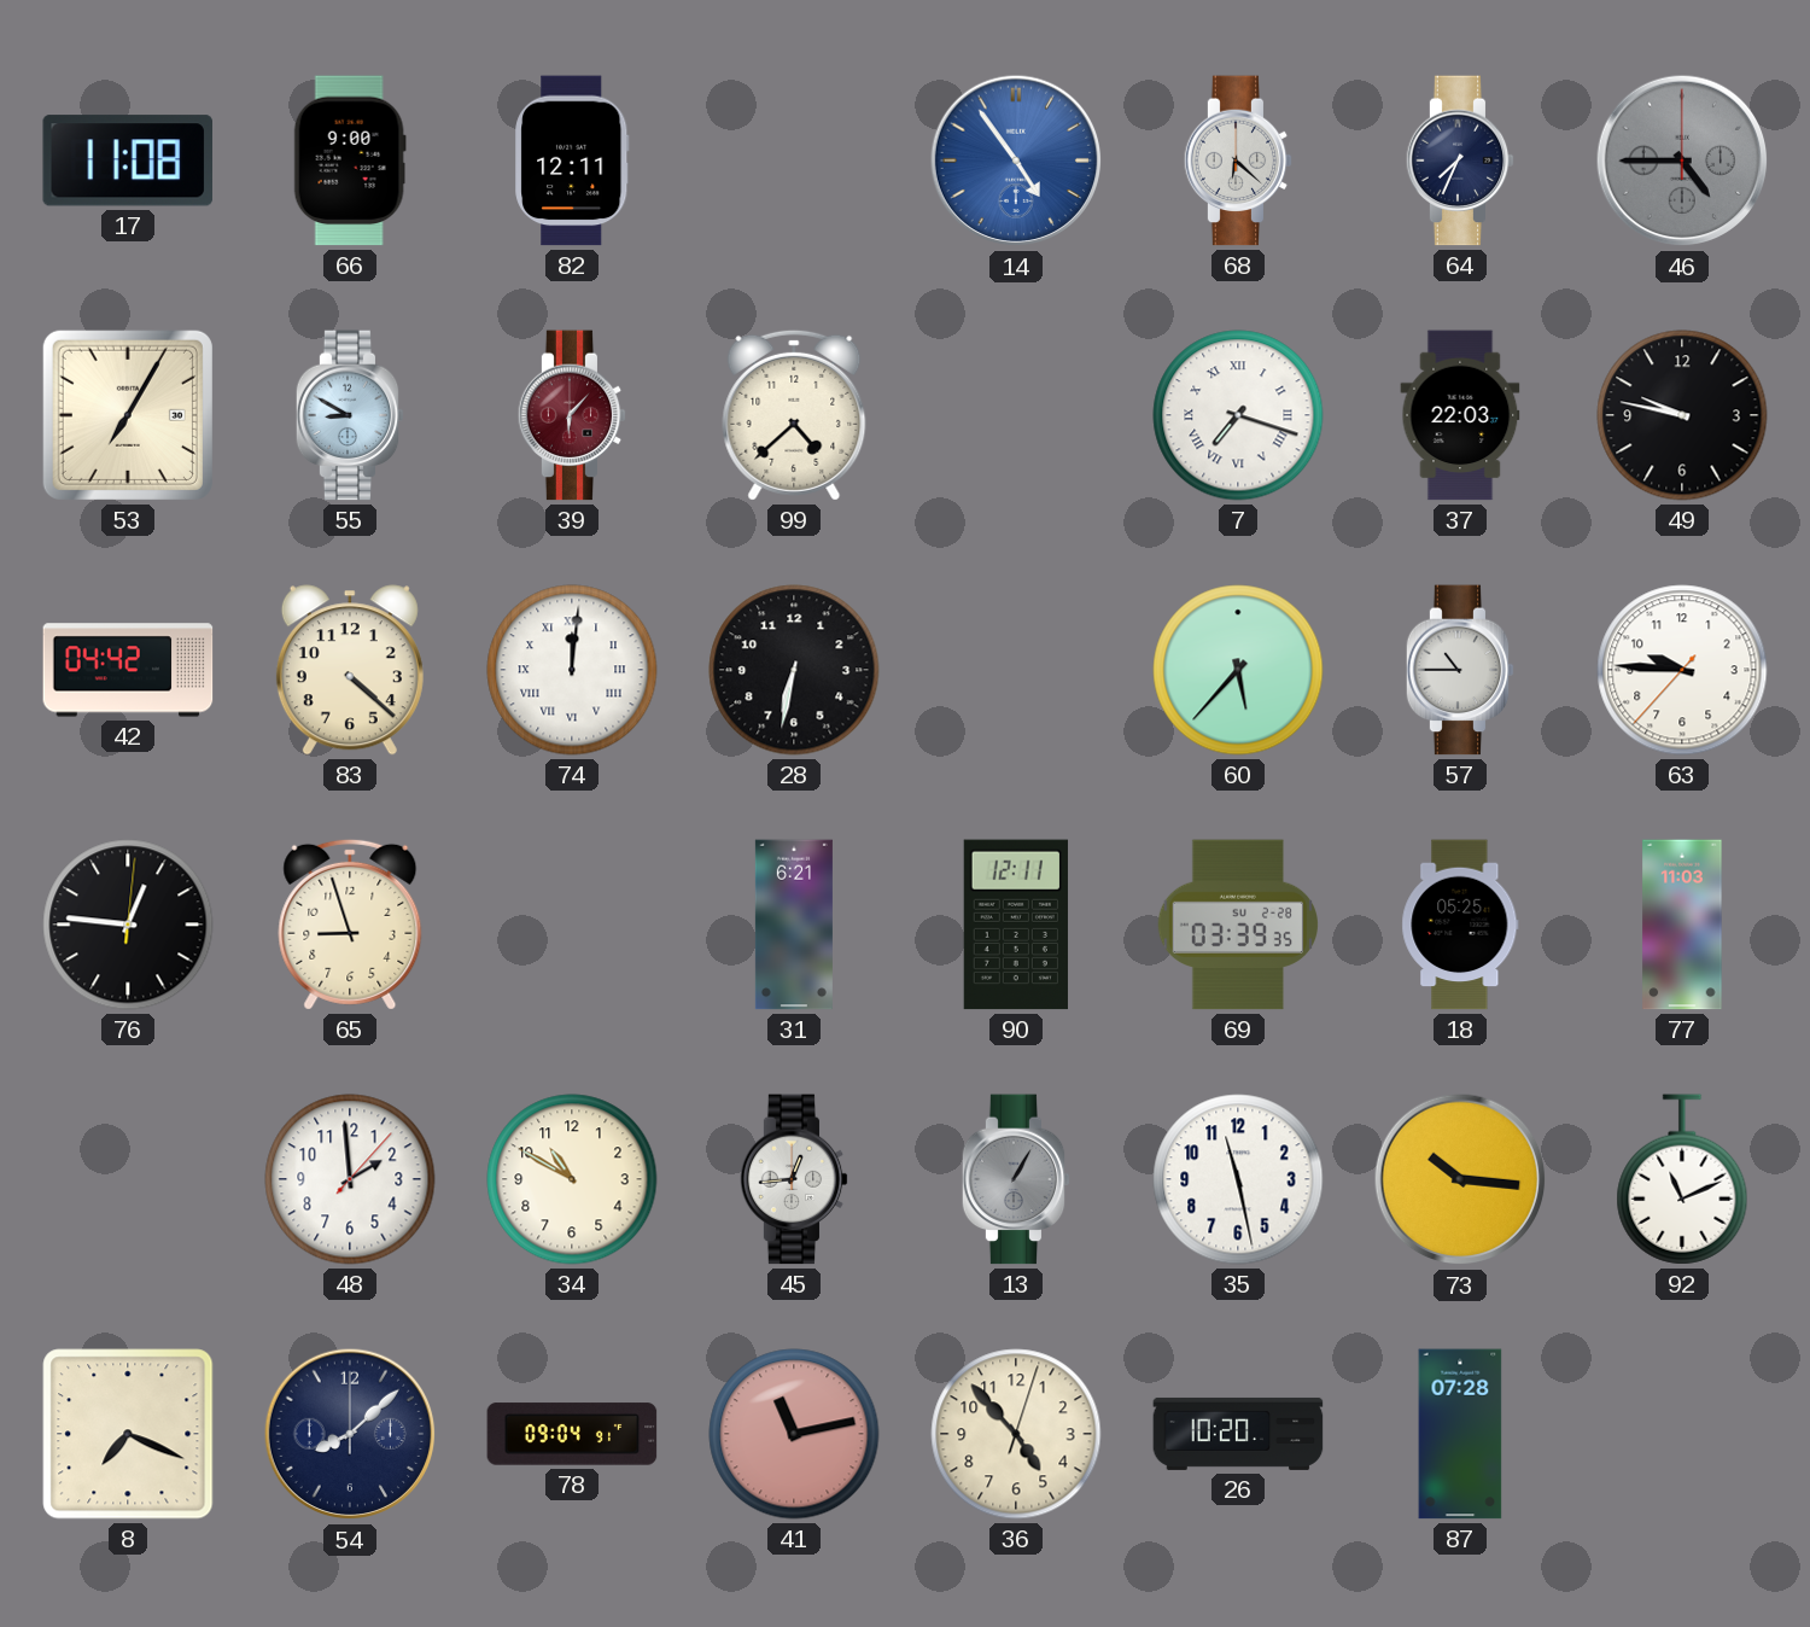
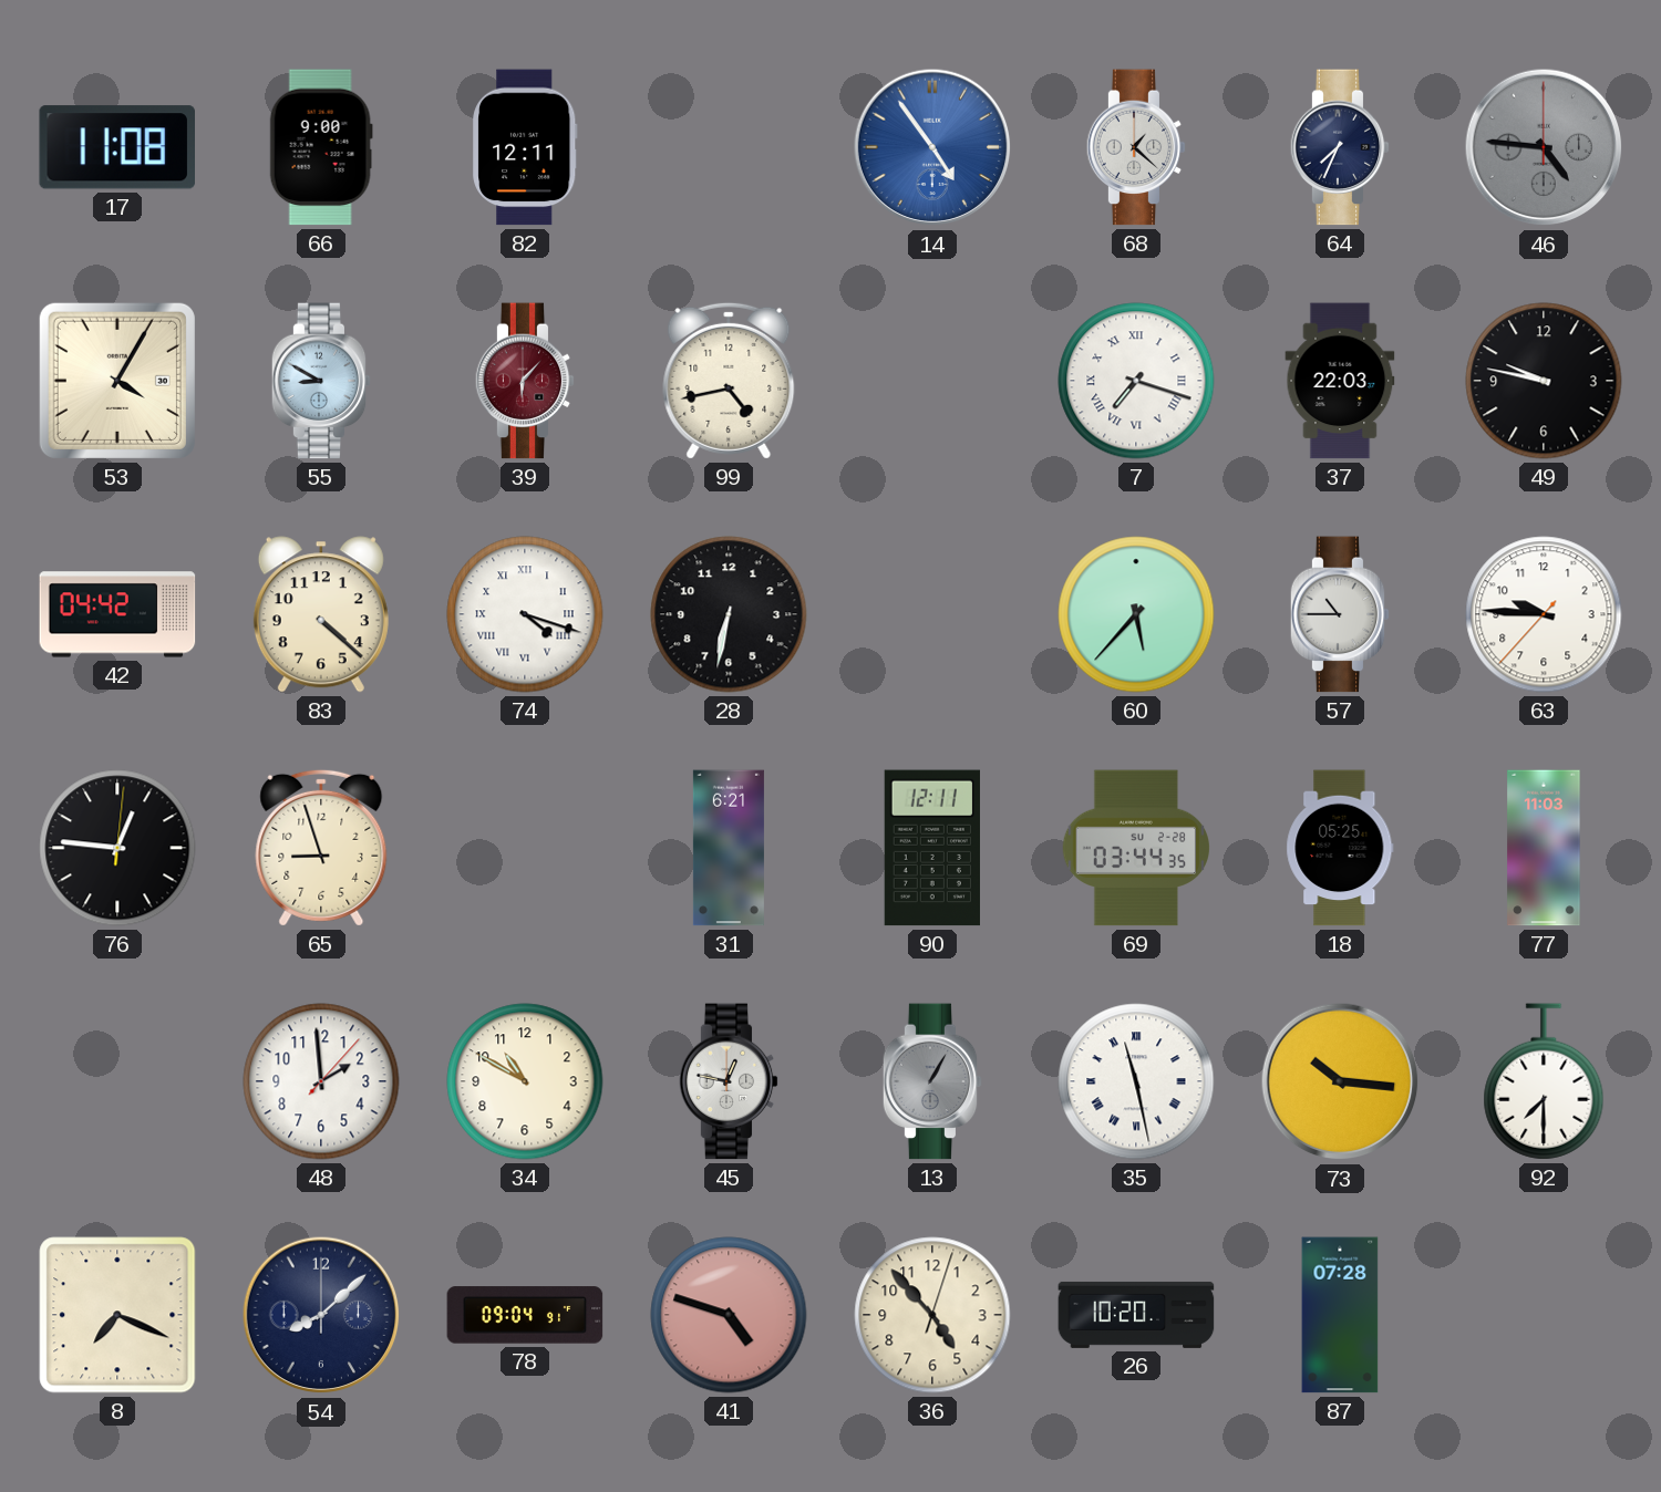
68: 6:22 -> 1:22 (1136, 147)
46: 4:45 -> 4:46 (1544, 147)
53: 7:05 -> 4:05 (117, 381)
99: 4:38 -> 4:43 (729, 381)
74: 12:01 -> 4:18 (525, 614)
69: 03:39 -> 03:44 (1135, 848)
45: 12:44 -> 12:47 (729, 1081)
35 numerals: Arabic -> Roman (1136, 1081)
92: 11:11 -> 7:30 (1544, 1081)
41: 11:13 -> 4:48 (729, 1315)
